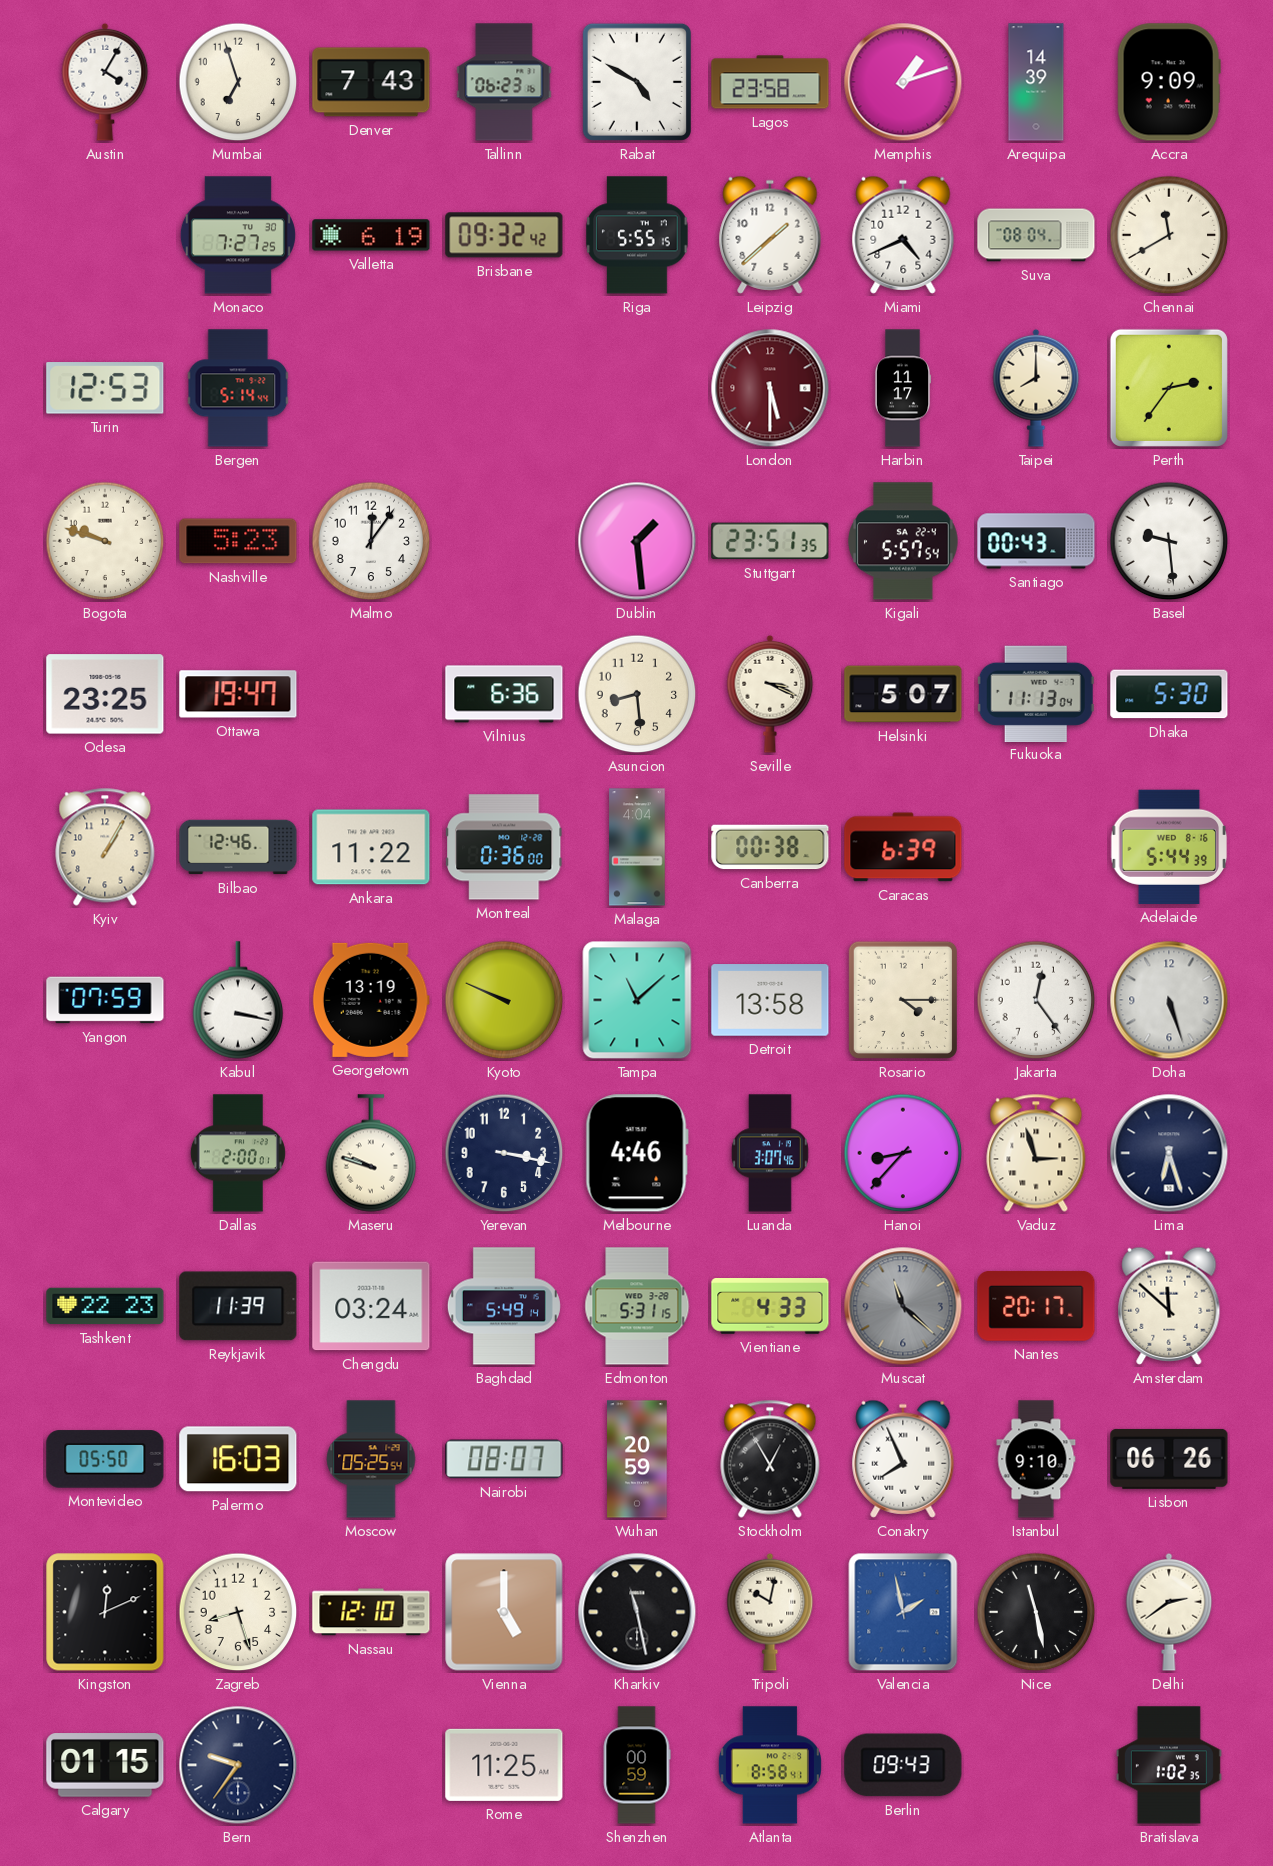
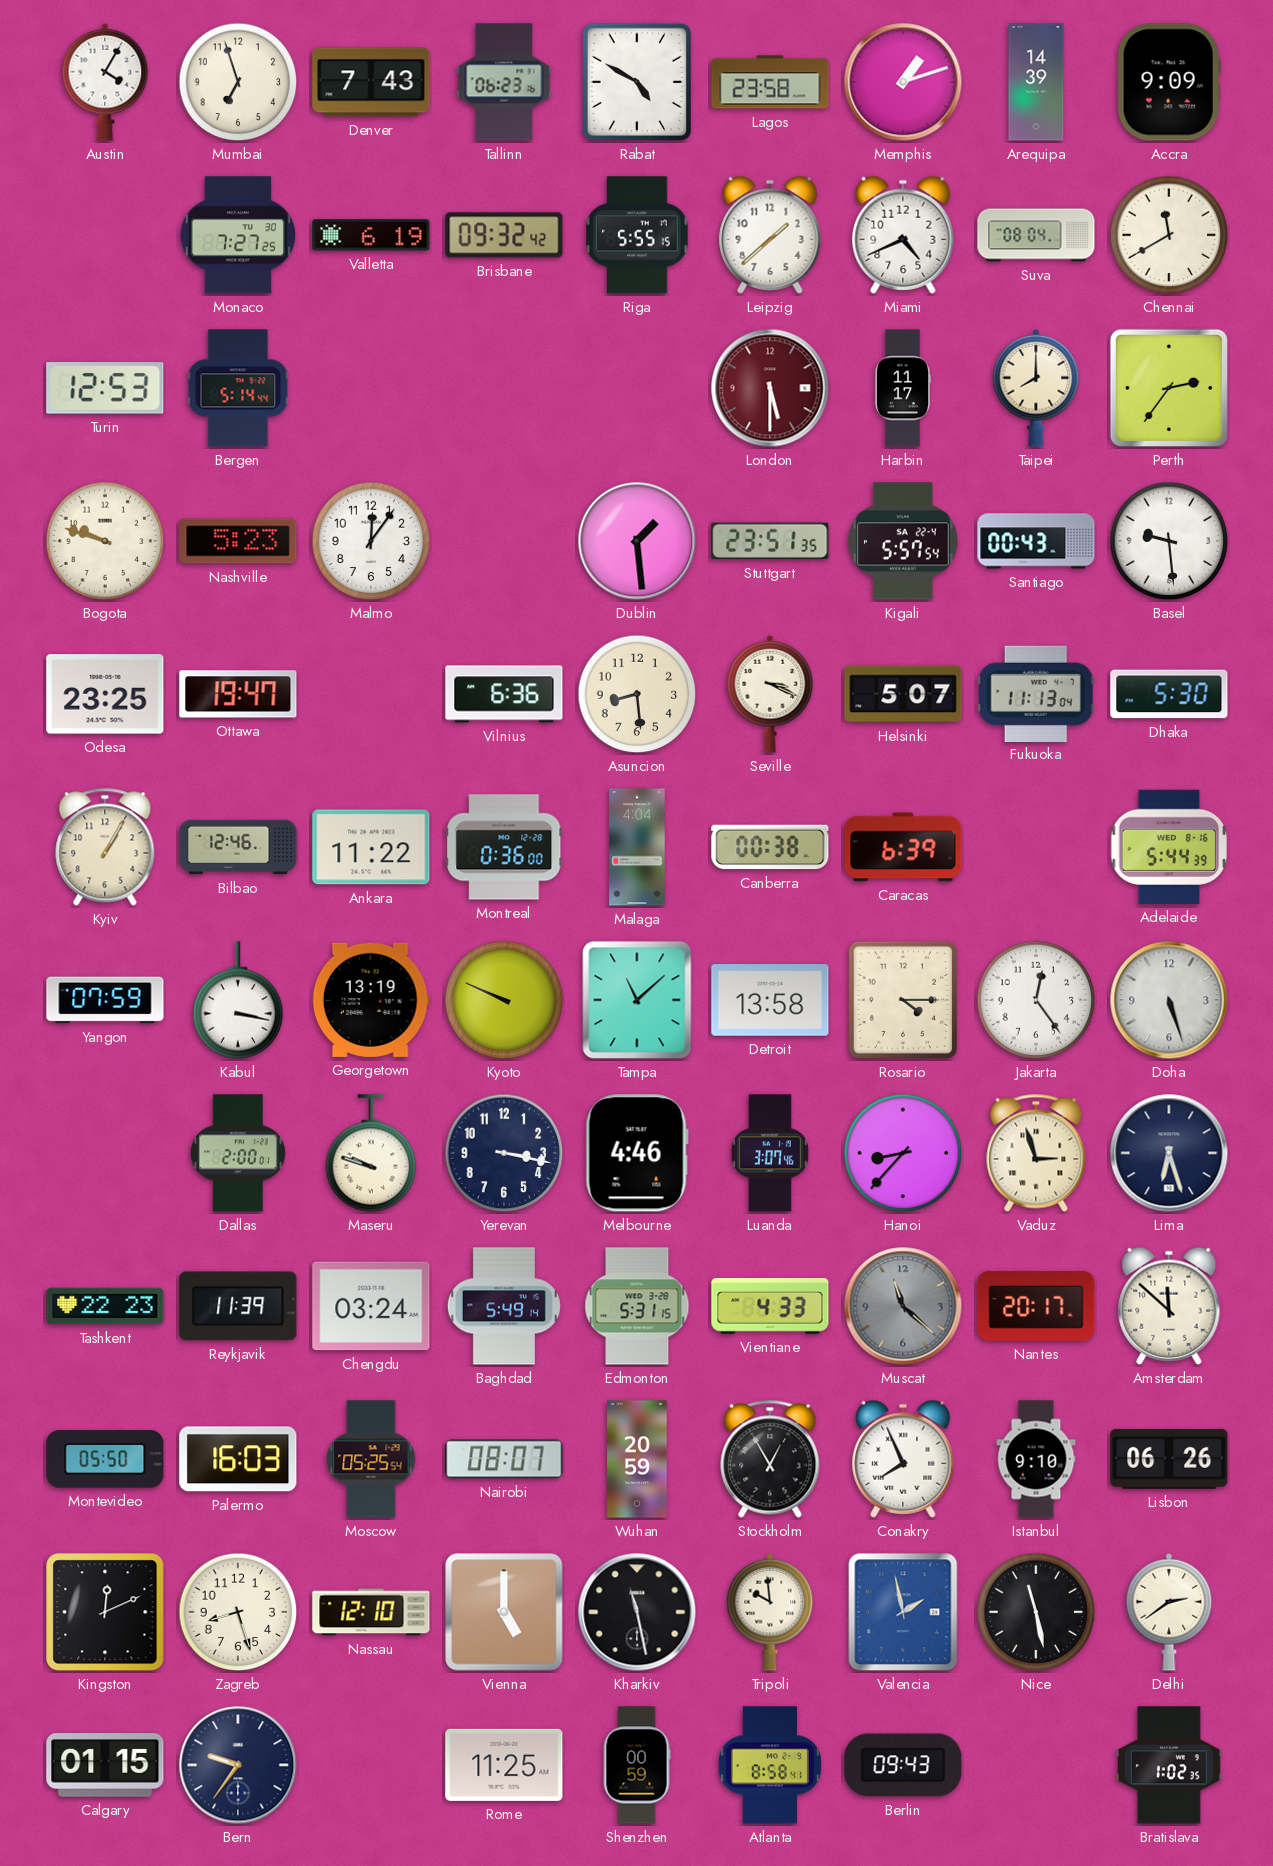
Tripoli: 10:02 -> 9:59 (770, 1612)
